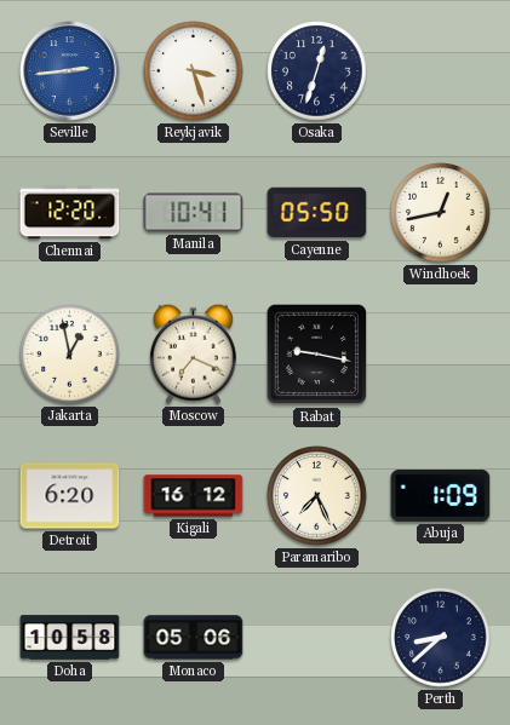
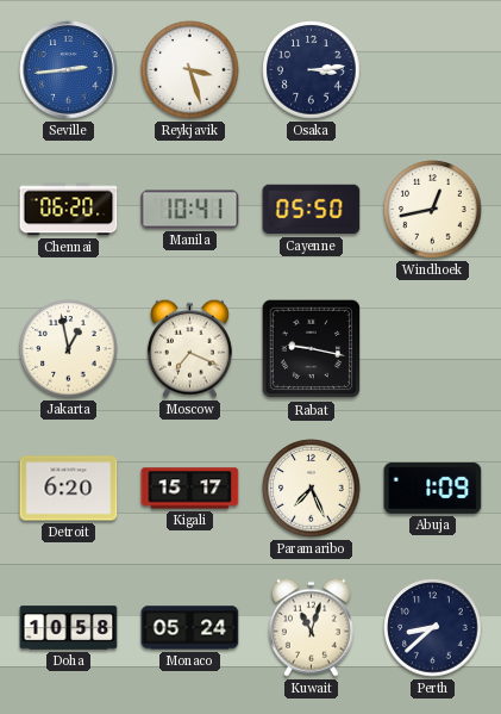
Osaka: 12:33 -> 3:14 (312, 70)
Chennai: 12:20 -> 06:20 (69, 210)
Kigali: 16:12 -> 15:17 (190, 489)
Monaco: 05:06 -> 05:24 (190, 628)
Kuwait: none -> 11:03 (311, 627)
